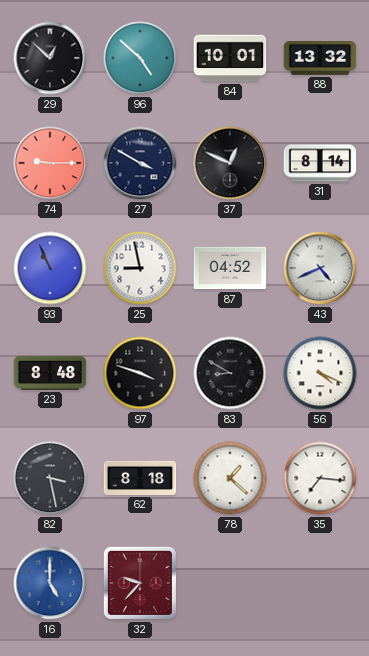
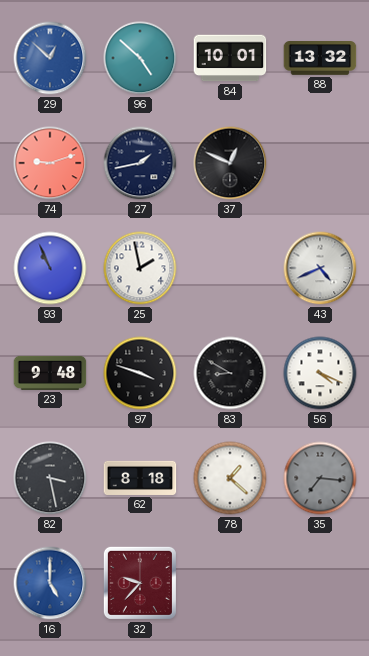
29 dial: black -> blue (50, 58)
74: 9:15 -> 9:12 (50, 163)
27: 3:50 -> 1:43 (140, 163)
31: 8:14 -> none (320, 163)
25: 8:58 -> 1:58 (140, 268)
87: 04:52 -> none (230, 268)
23: 8:48 -> 9:48 (50, 373)
35 dial: white -> grey (320, 478)
